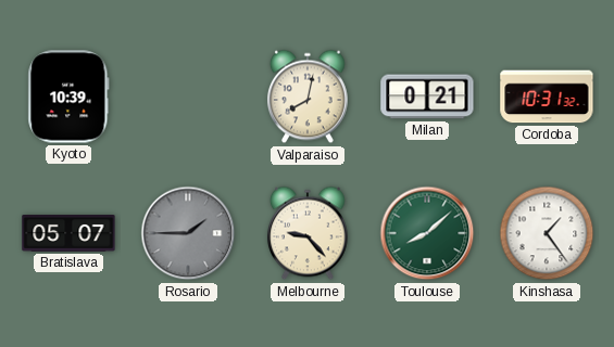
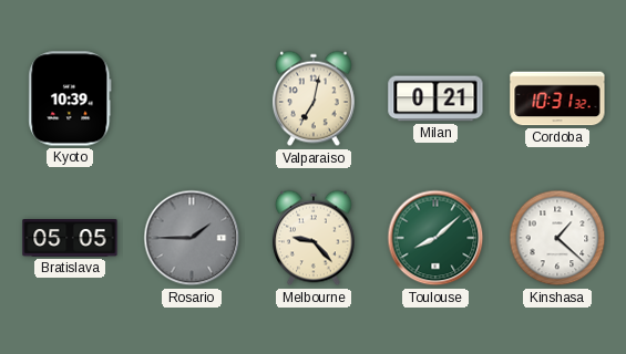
Valparaiso: 8:02 -> 7:02 (314, 98)
Bratislava: 05:07 -> 05:05 (70, 239)
Kinshasa: 1:24 -> 1:22 (557, 238)
